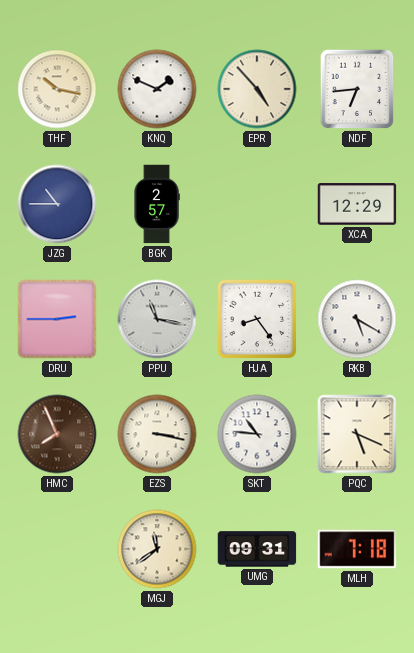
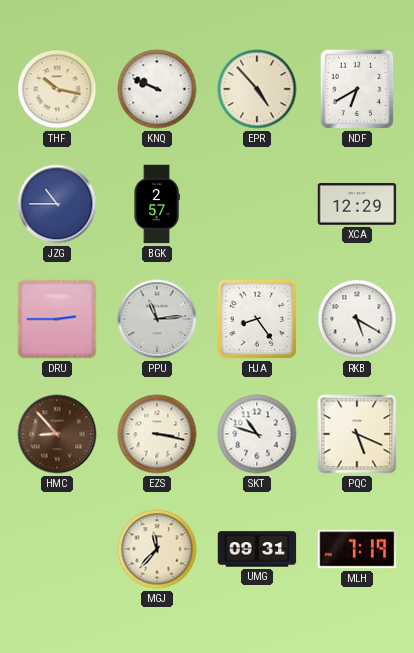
KNQ: 1:49 -> 9:49 (157, 89)
NDF: 6:44 -> 6:40 (357, 89)
PPU: 11:17 -> 11:14 (157, 319)
HMC: 7:56 -> 8:53 (57, 434)
SKT: 10:46 -> 10:48 (257, 434)
MGJ: 11:39 -> 11:37 (157, 549)
MLH: 7:18 -> 7:19 (357, 549)
